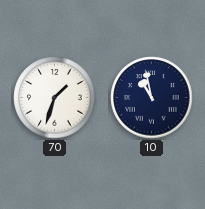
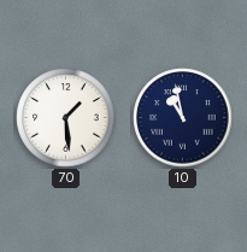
70: 1:33 -> 1:29 (66, 118)
